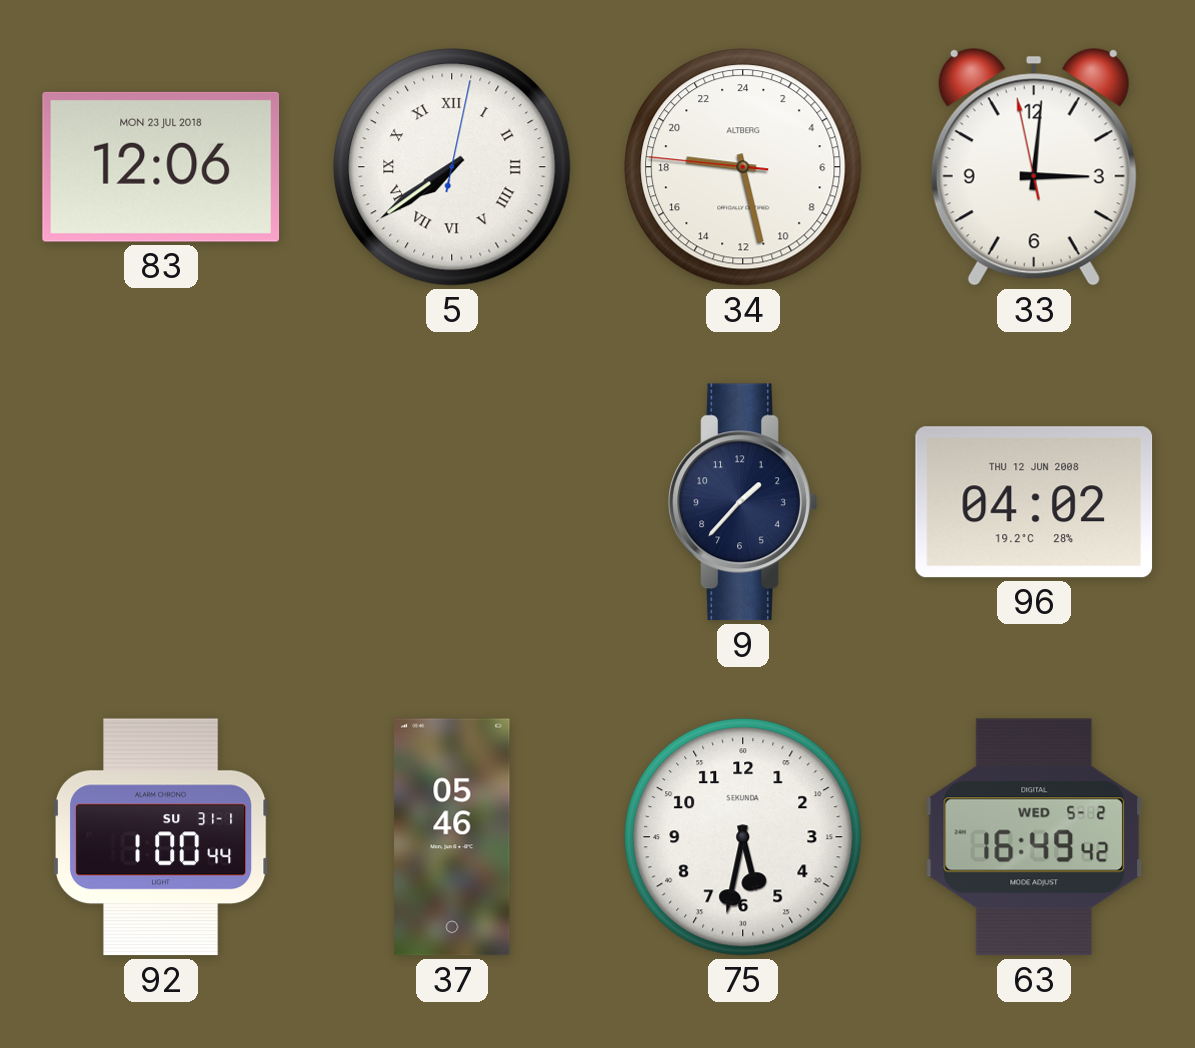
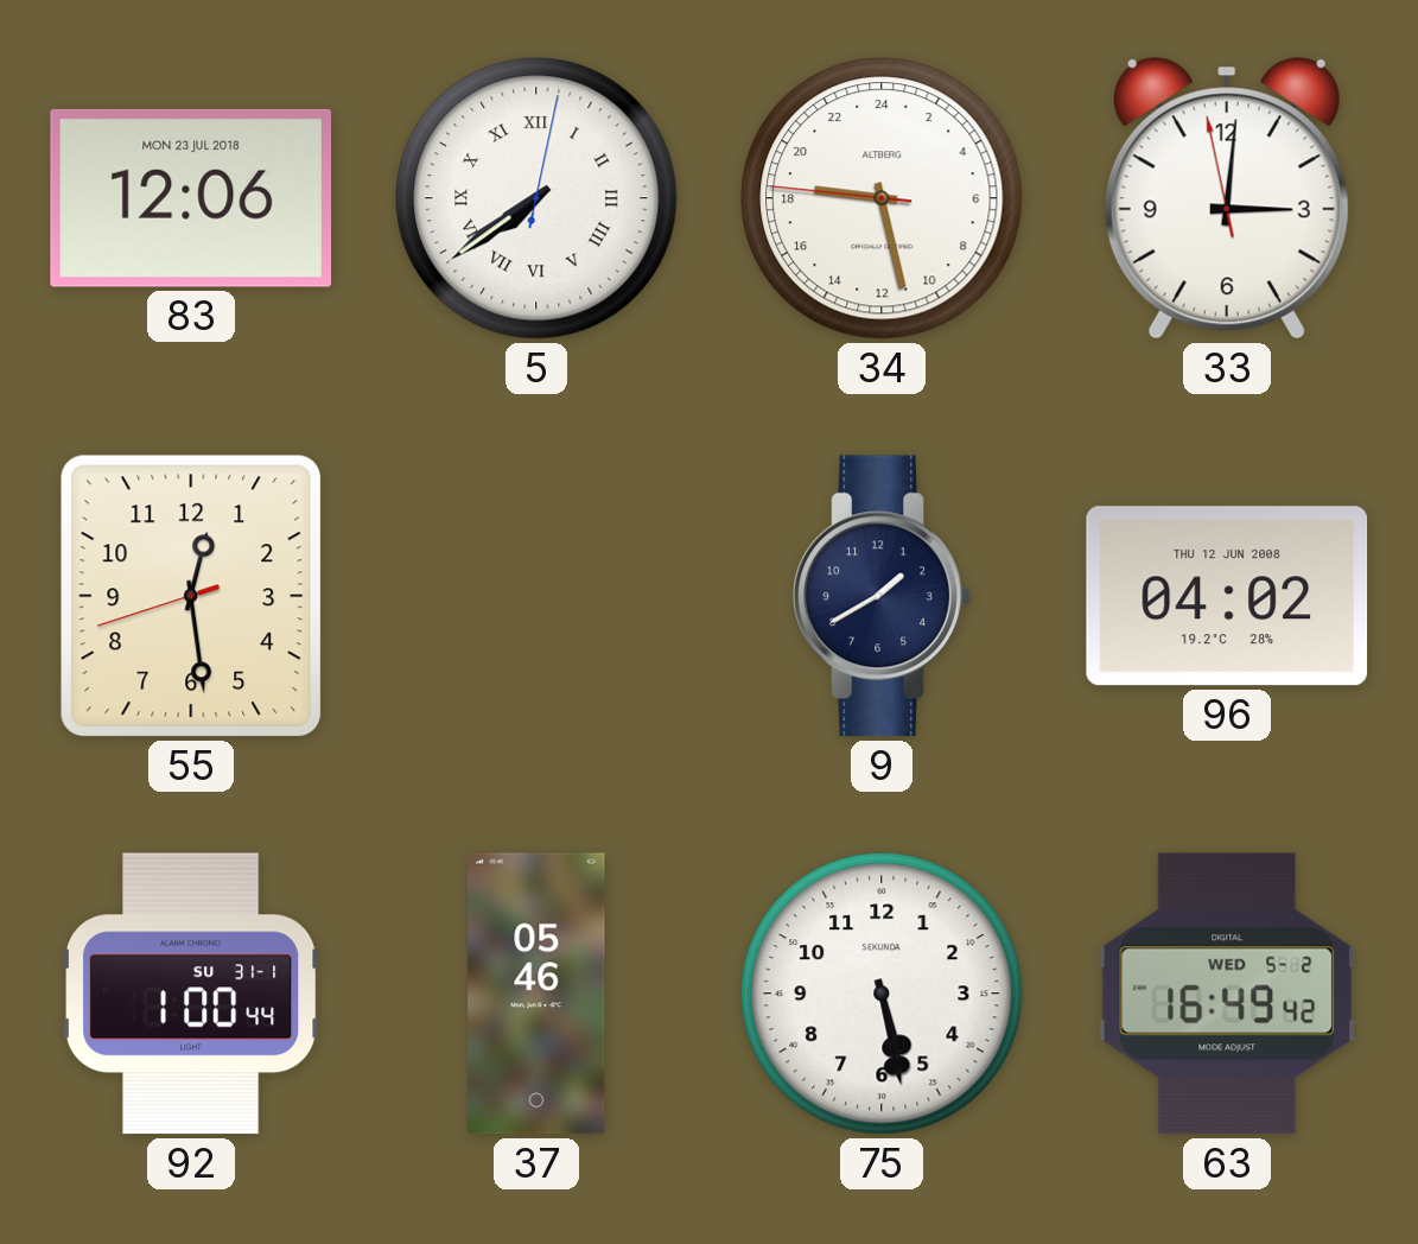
55: none -> 12:28 (191, 596)
9: 1:37 -> 1:40 (882, 596)
75: 5:32 -> 5:28 (882, 994)
